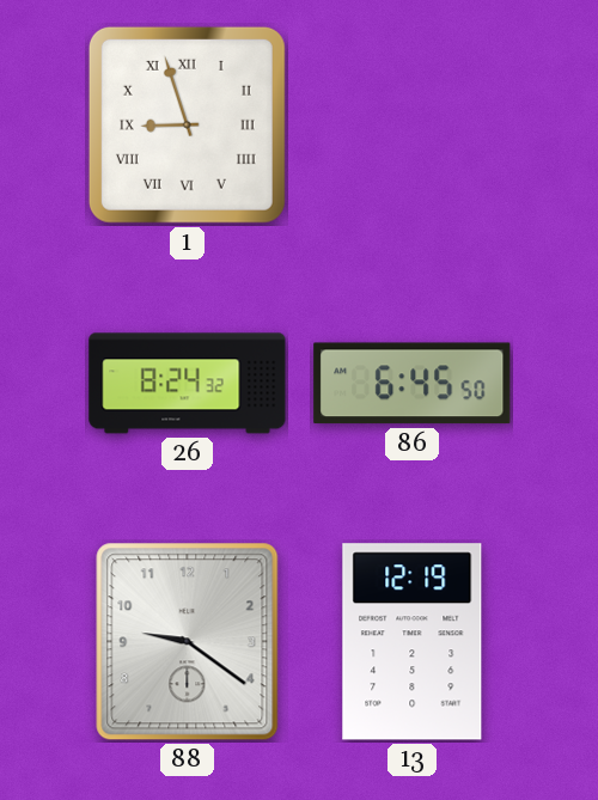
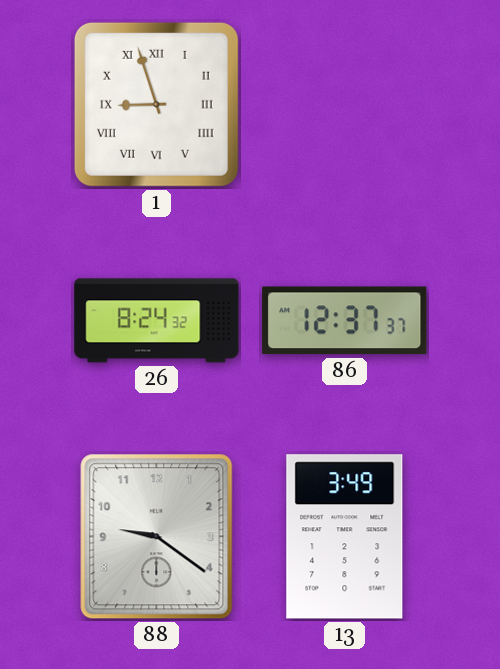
86: 6:45 -> 12:37 (345, 321)
13: 12:19 -> 3:49 (345, 537)
